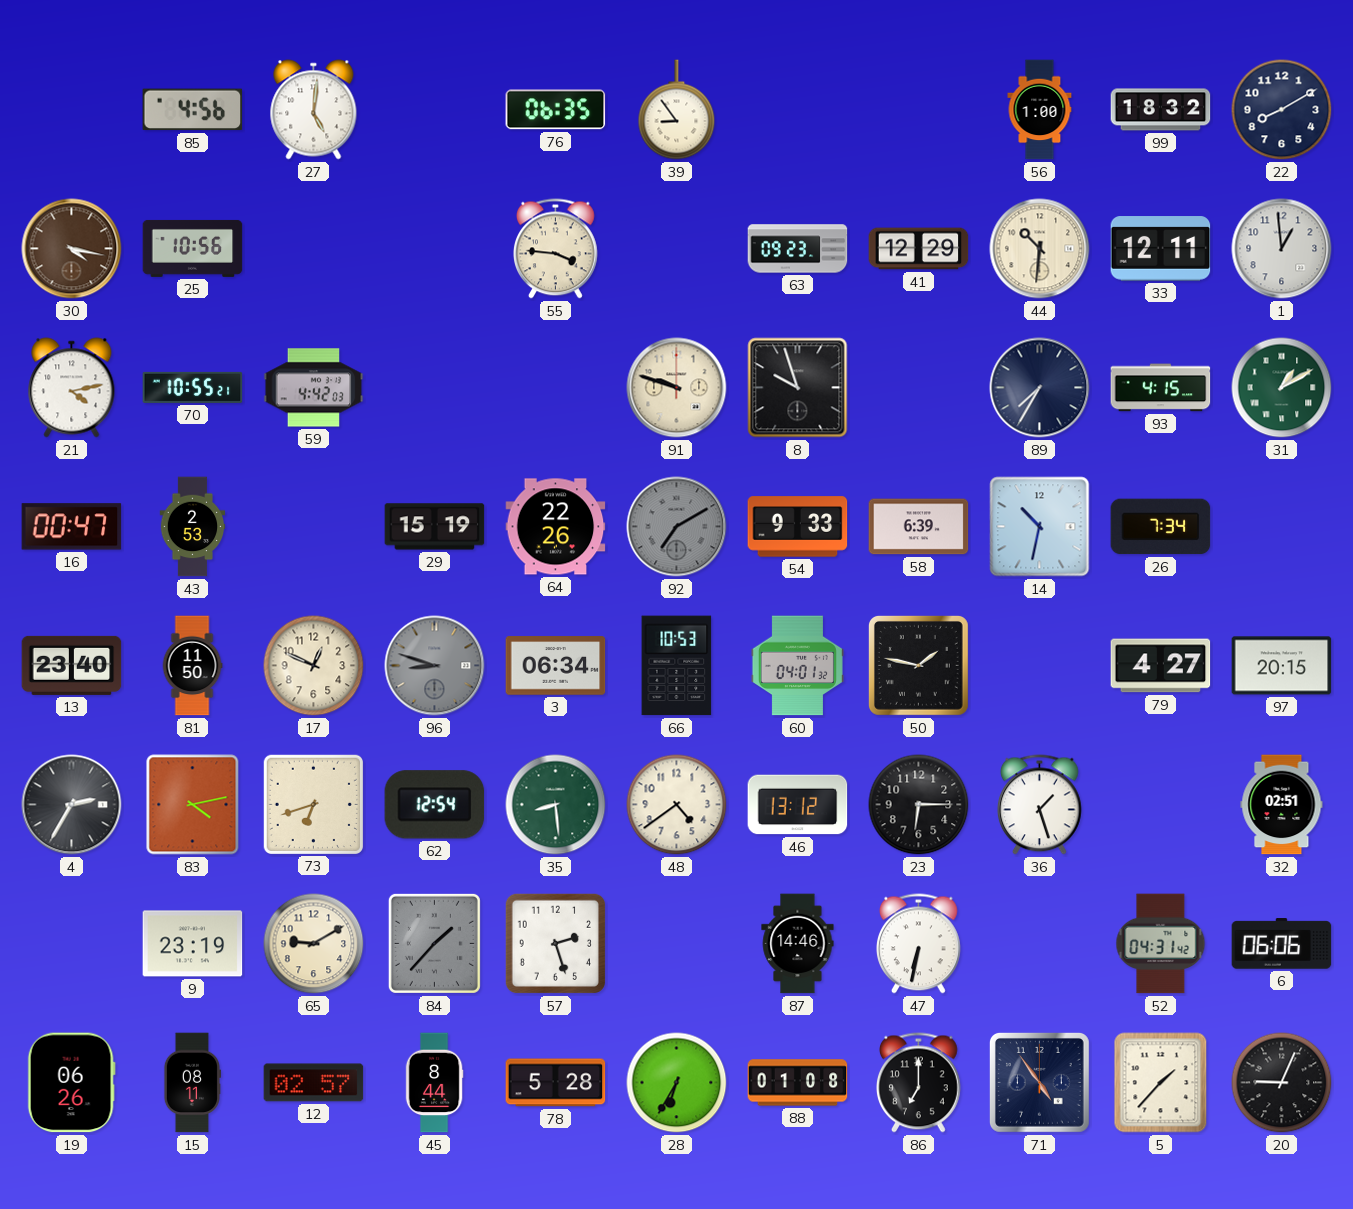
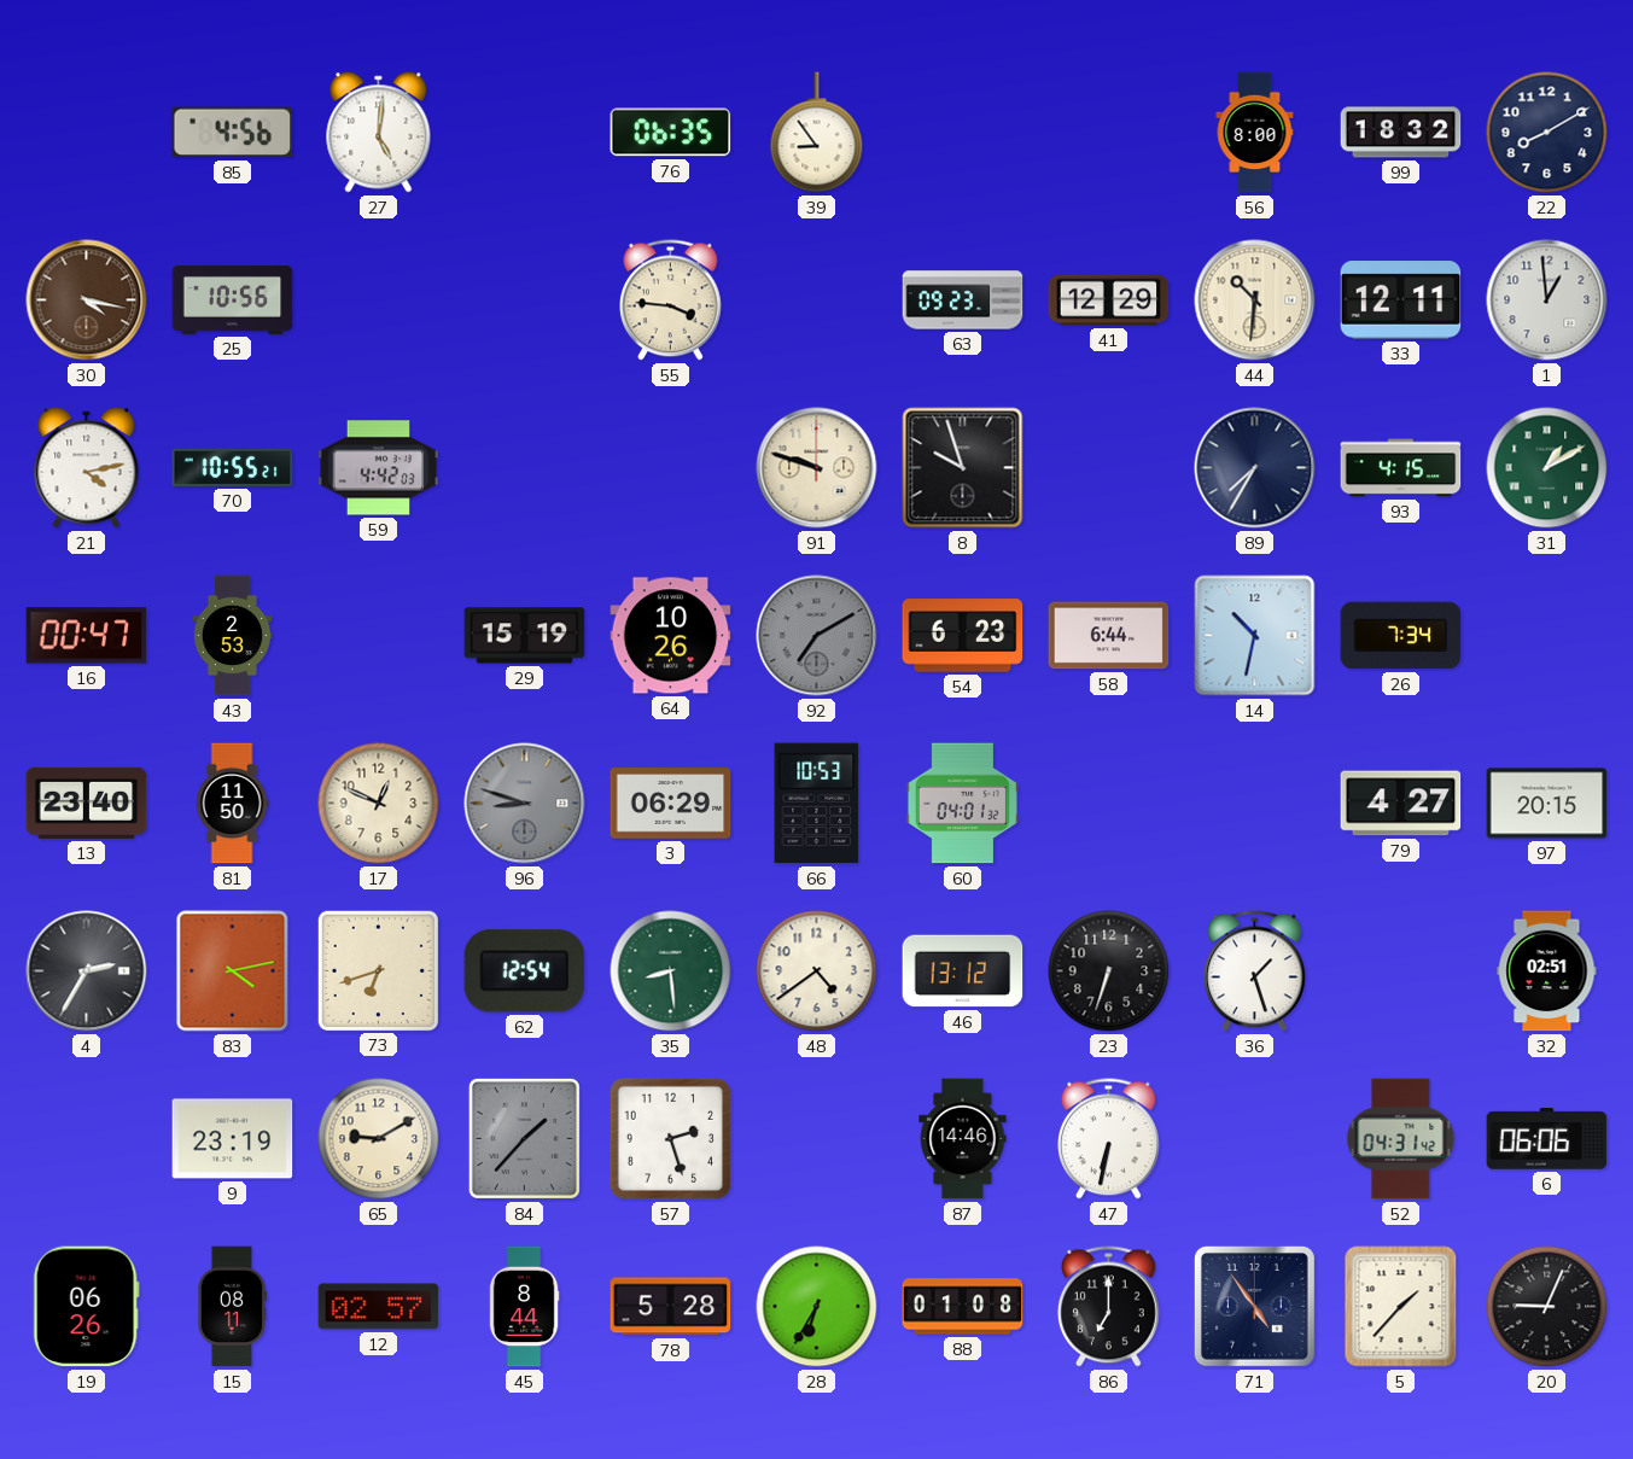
56: 1:00 -> 8:00 (1255, 133)
64: 22:26 -> 10:26 (671, 636)
54: 9:33 -> 6:23 (963, 636)
58: 6:39 -> 6:44 (1109, 636)
3: 06:34 -> 06:29 (671, 804)
50: 1:47 -> none (918, 665)
23: 6:15 -> 6:33 (1109, 971)
